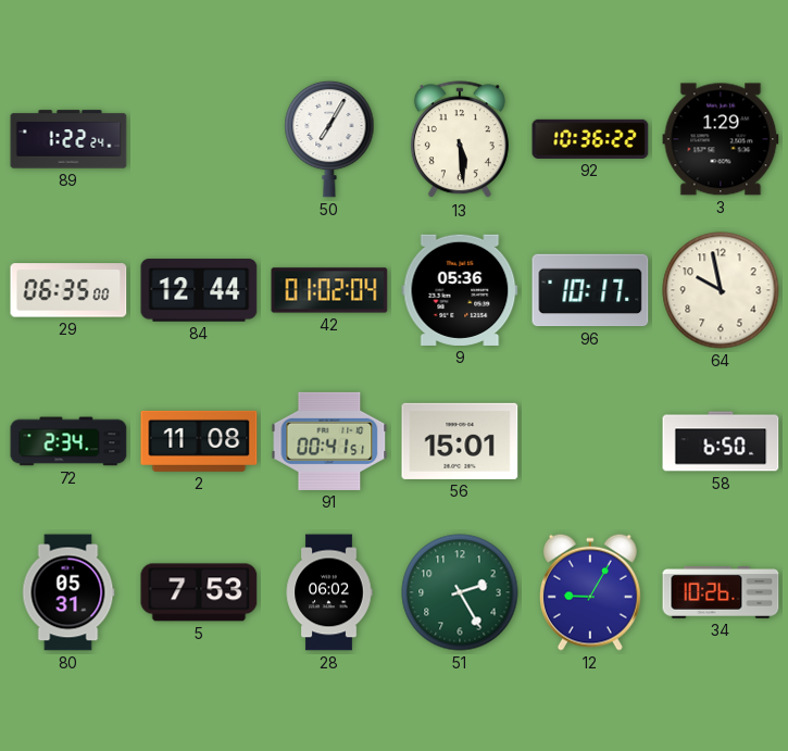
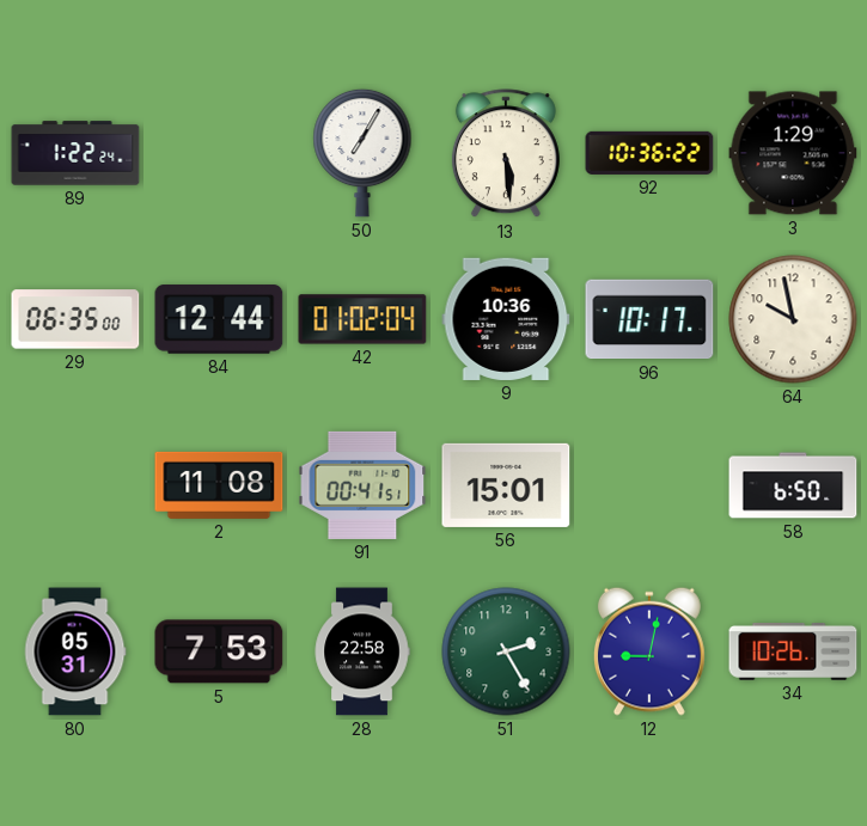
9: 05:36 -> 10:36 (506, 319)
72: 2:34 -> none (68, 441)
28: 06:02 -> 22:58 (362, 651)
12: 9:05 -> 9:02 (649, 651)
